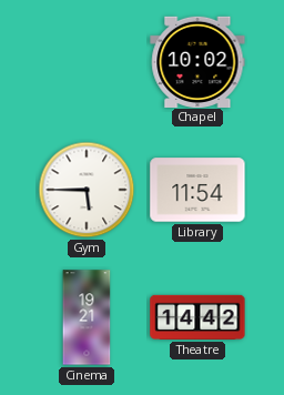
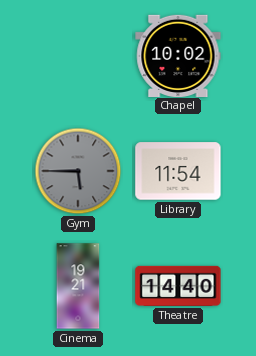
Gym dial: white -> grey (78, 171)
Theatre: 14:42 -> 14:40 (178, 286)
